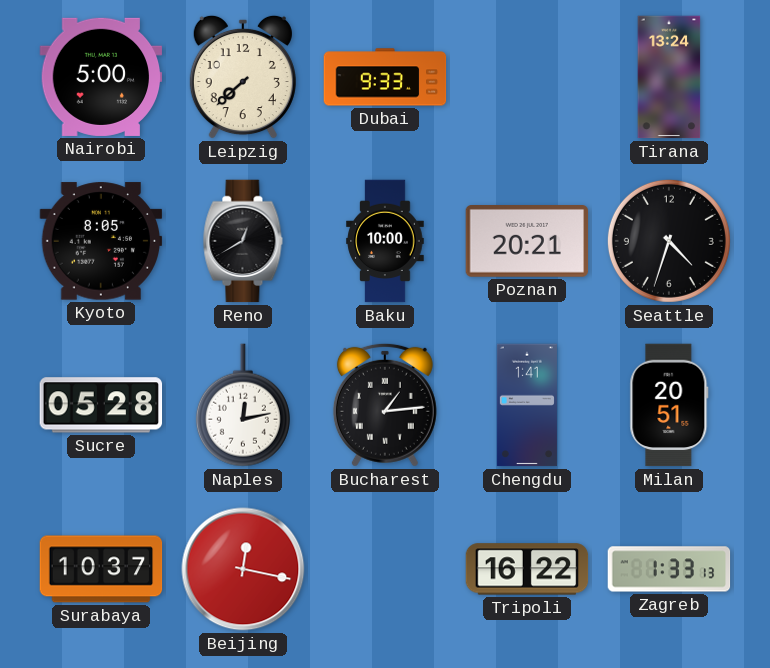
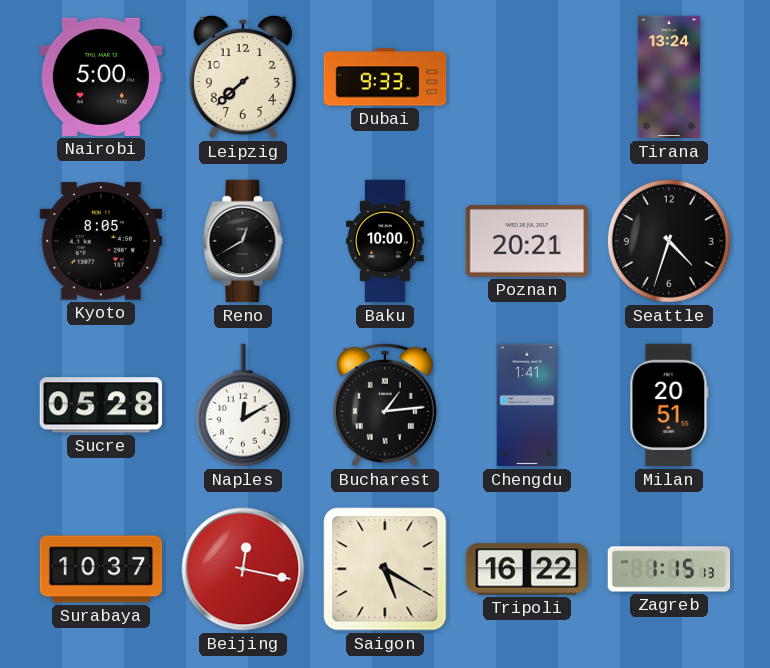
Naples: 12:13 -> 12:10 (243, 405)
Saigon: none -> 5:20 (385, 569)
Zagreb: 1:33 -> 1:15 (669, 569)
